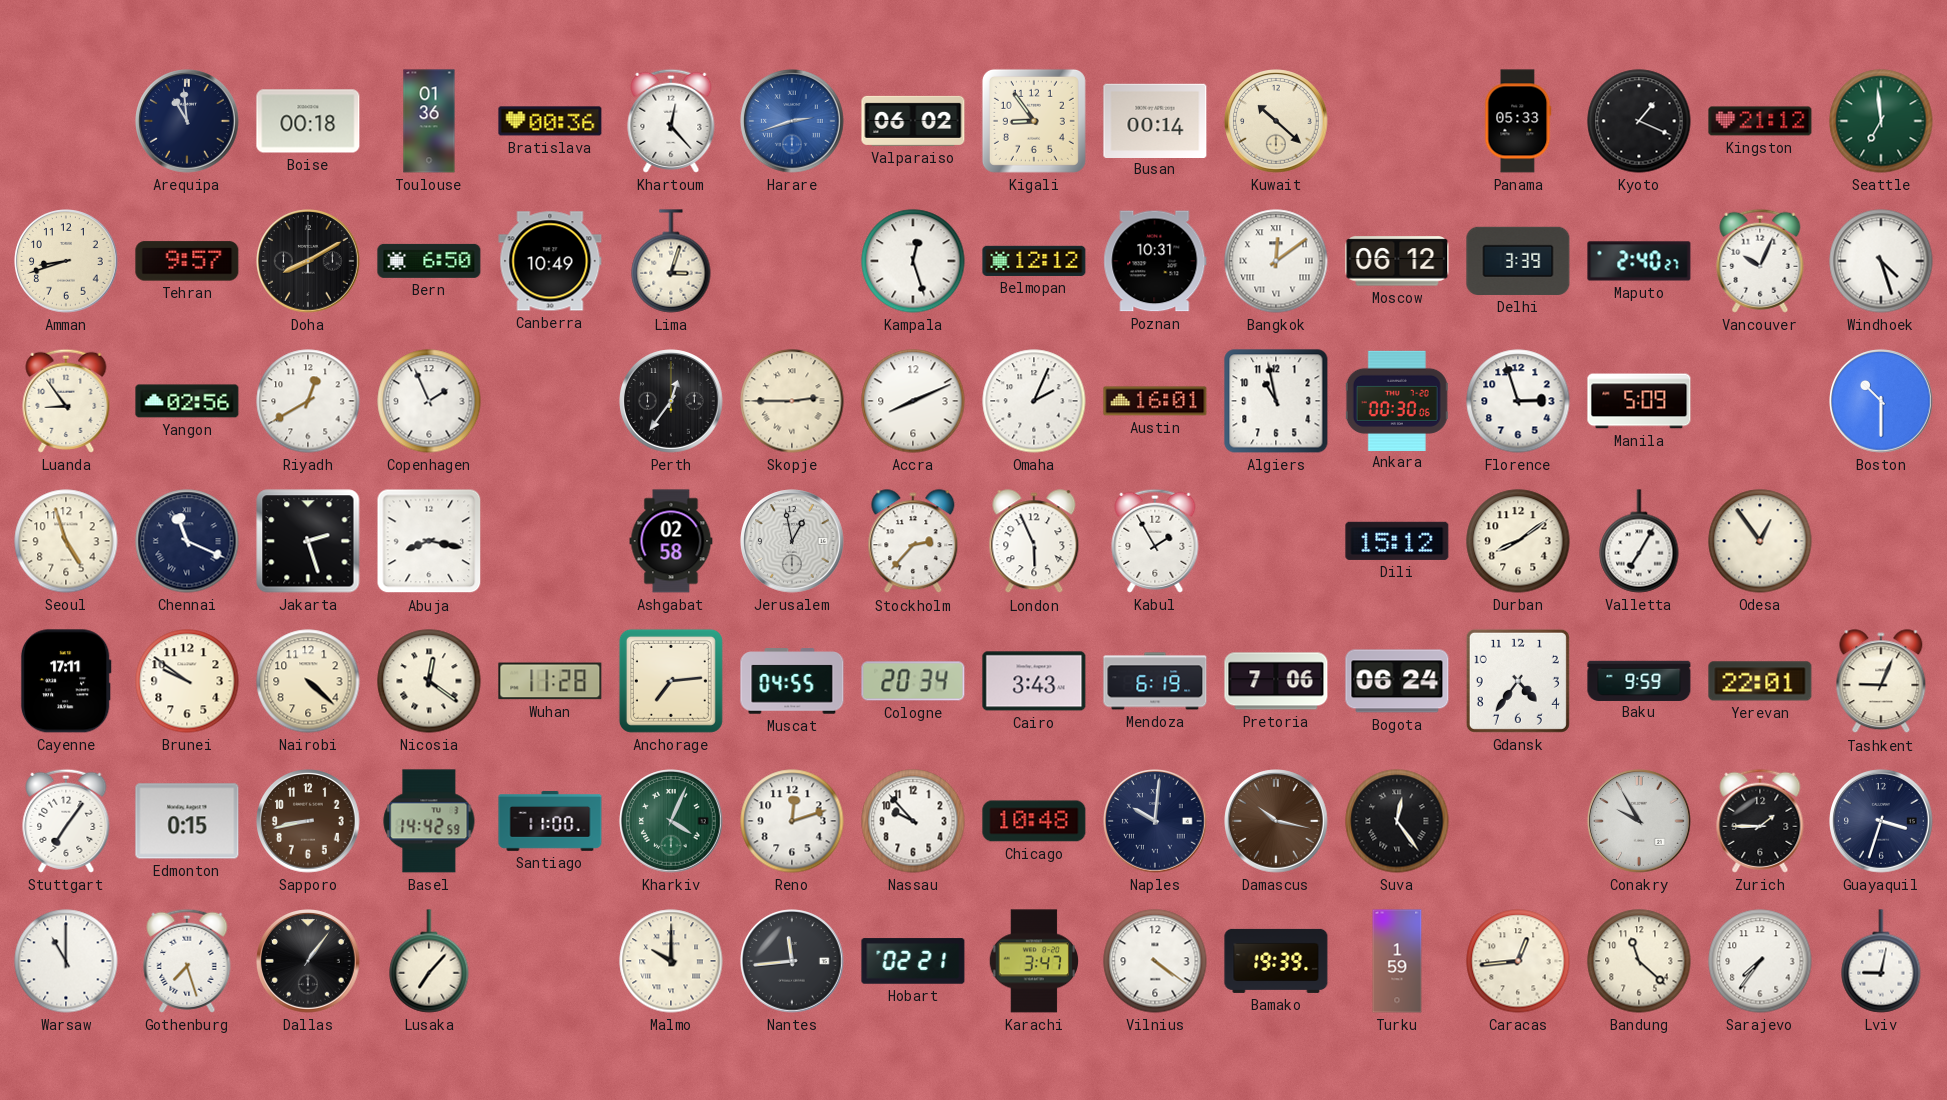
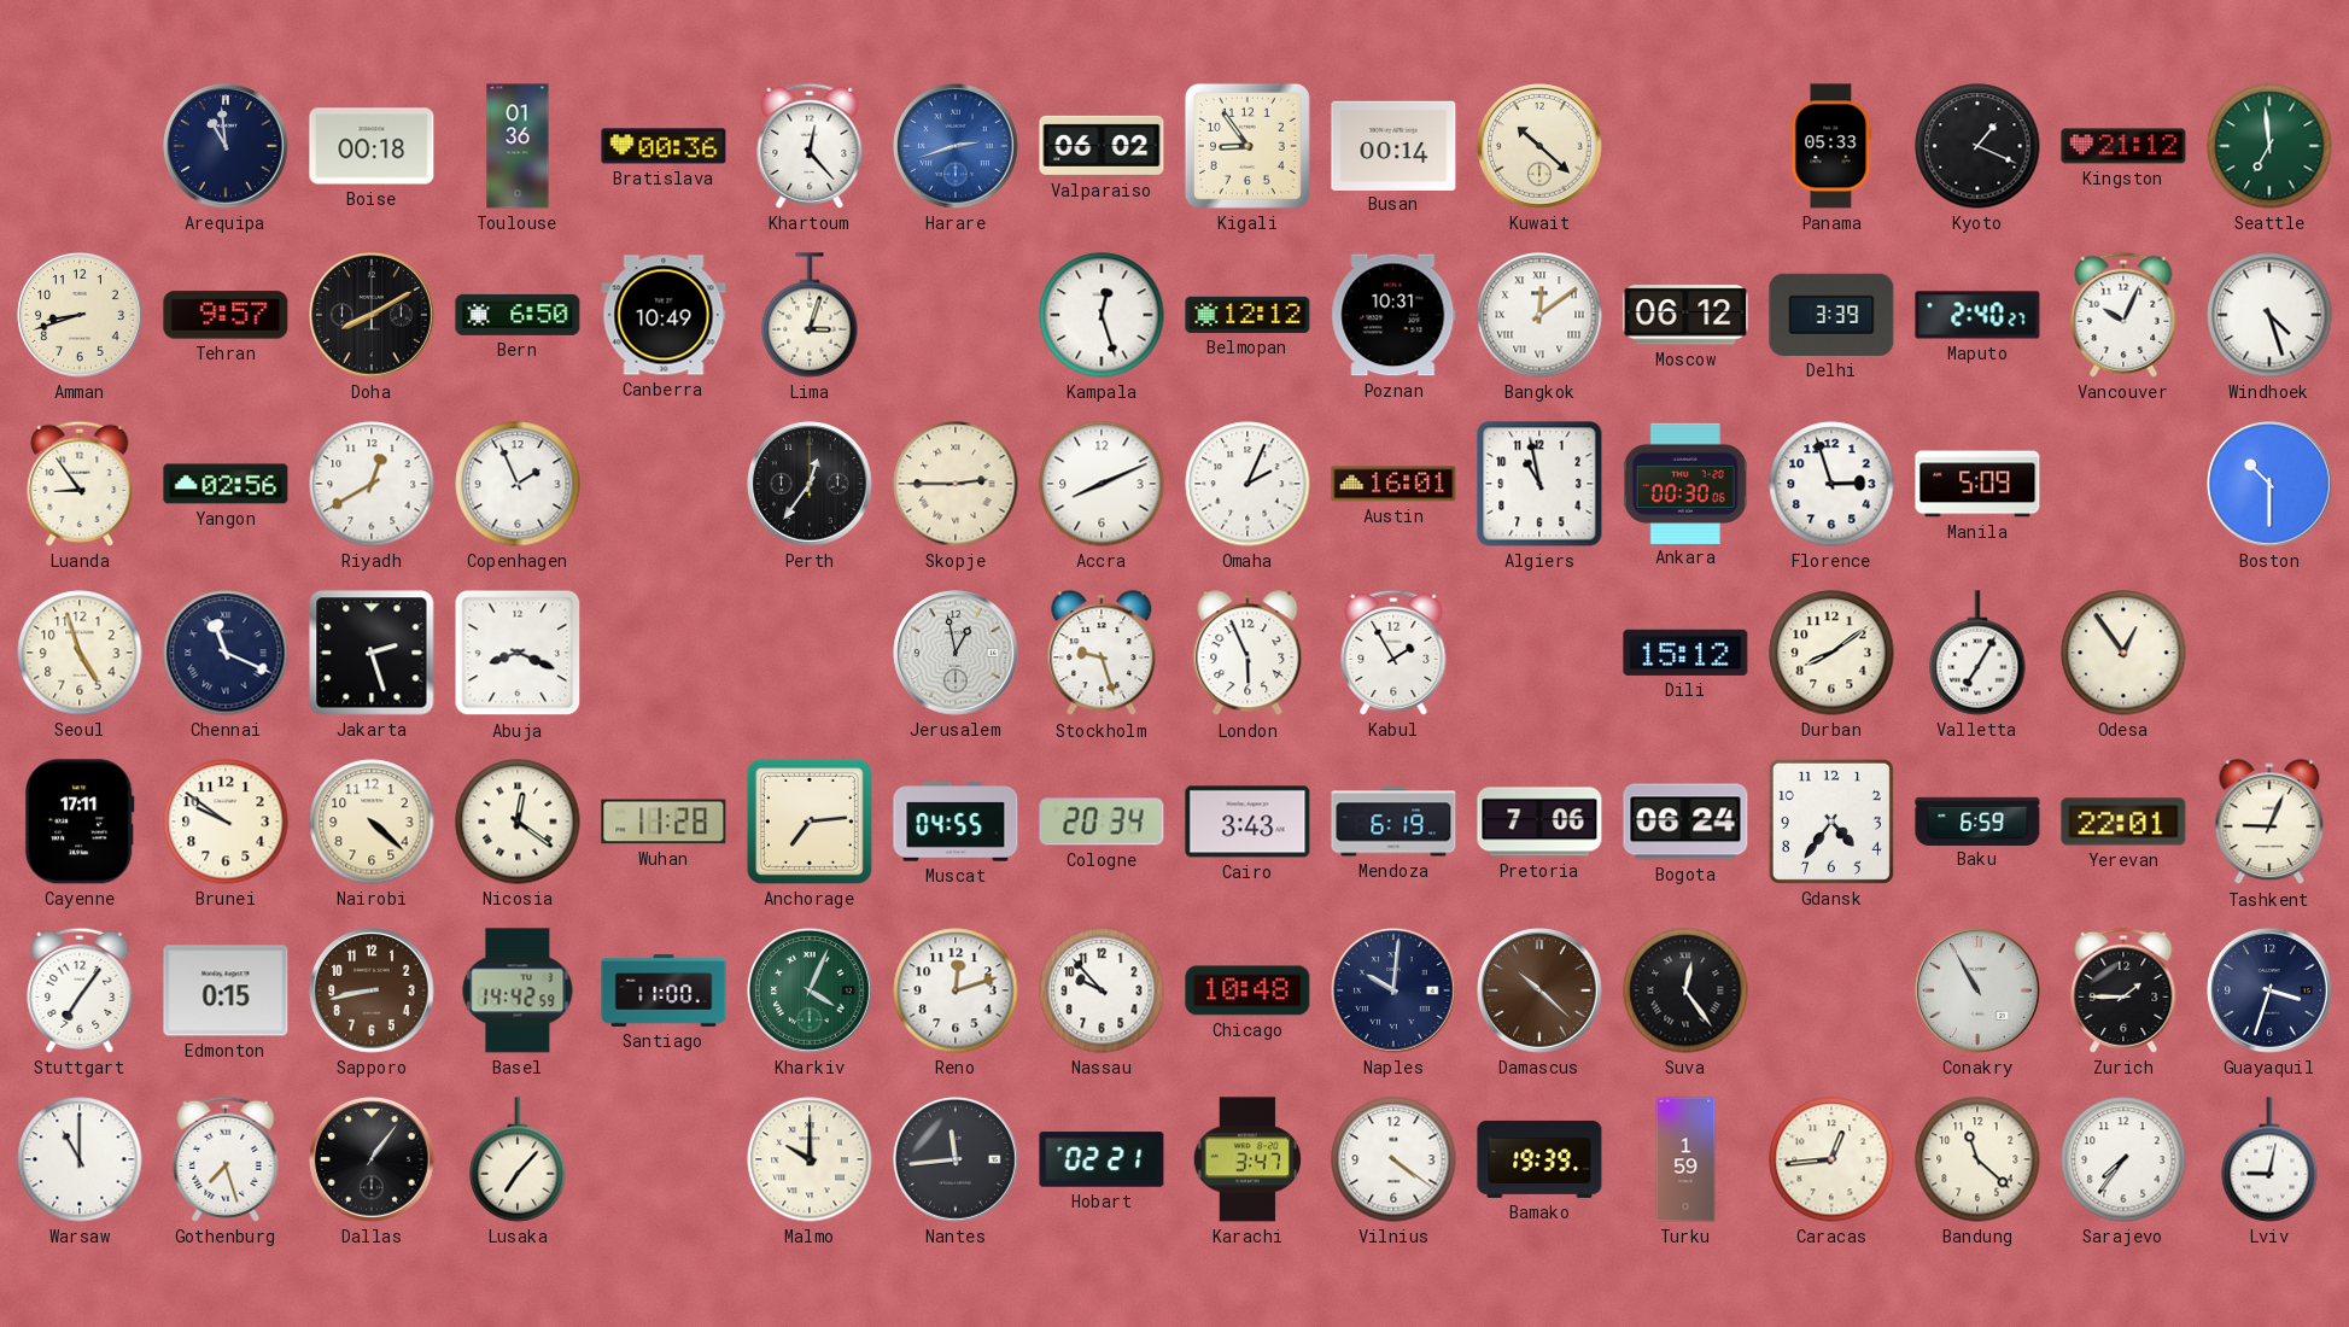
Abuja: 8:17 -> 8:19 (518, 653)
Ashgabat: 02:58 -> none (671, 541)
Stockholm: 2:37 -> 9:27 (1102, 654)
Baku: 9:59 -> 6:59 (1977, 820)
Damascus: 10:17 -> 10:22 (1539, 990)
Conakry: 9:55 -> 10:55 (1977, 990)
